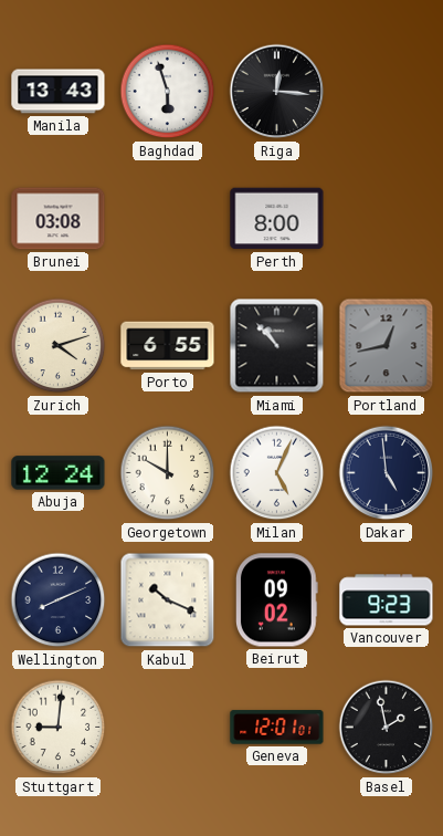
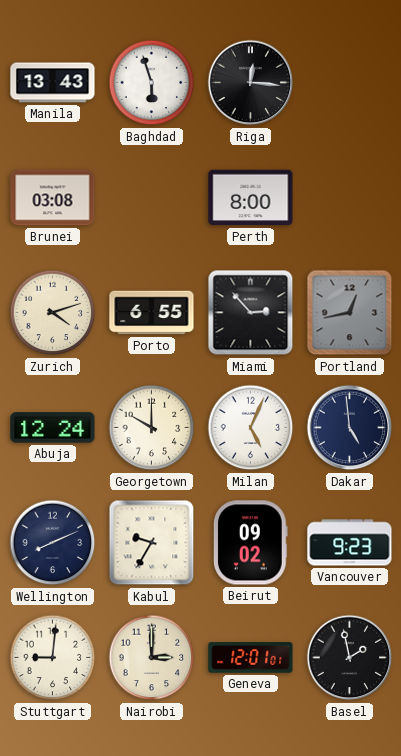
Miami: 10:53 -> 2:53 (251, 313)
Kabul: 10:19 -> 9:35 (152, 543)
Nairobi: none -> 3:00 (152, 658)
